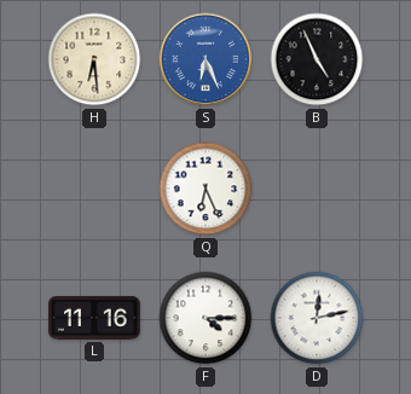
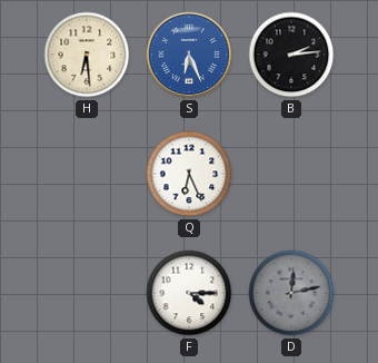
B: 4:56 -> 2:14 (291, 55)
L: 11:16 -> none (95, 318)
D dial: white -> grey (291, 293)
